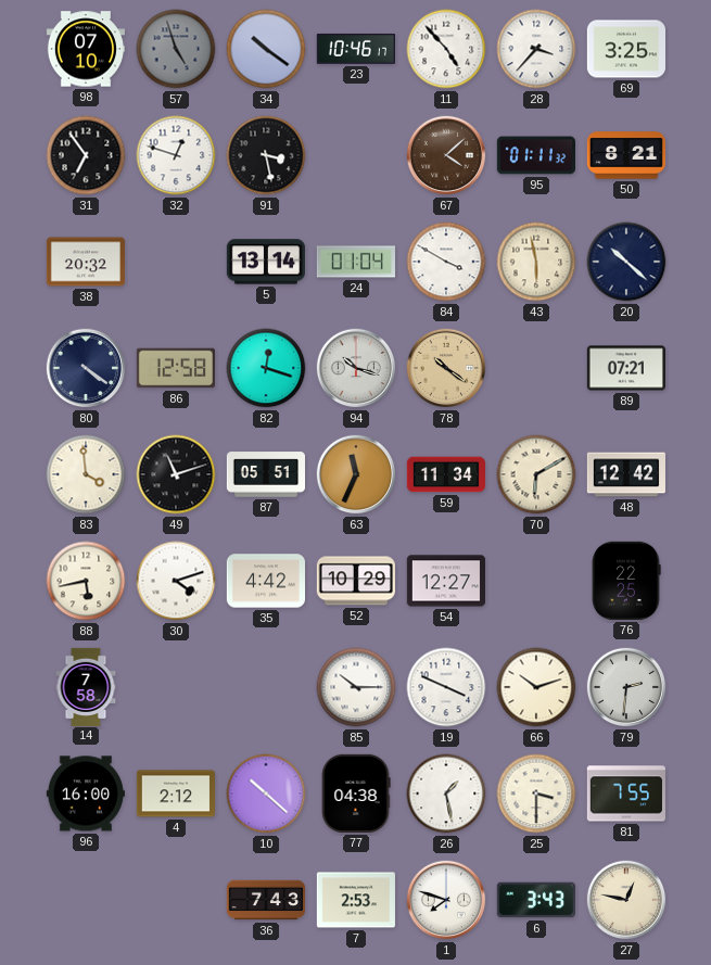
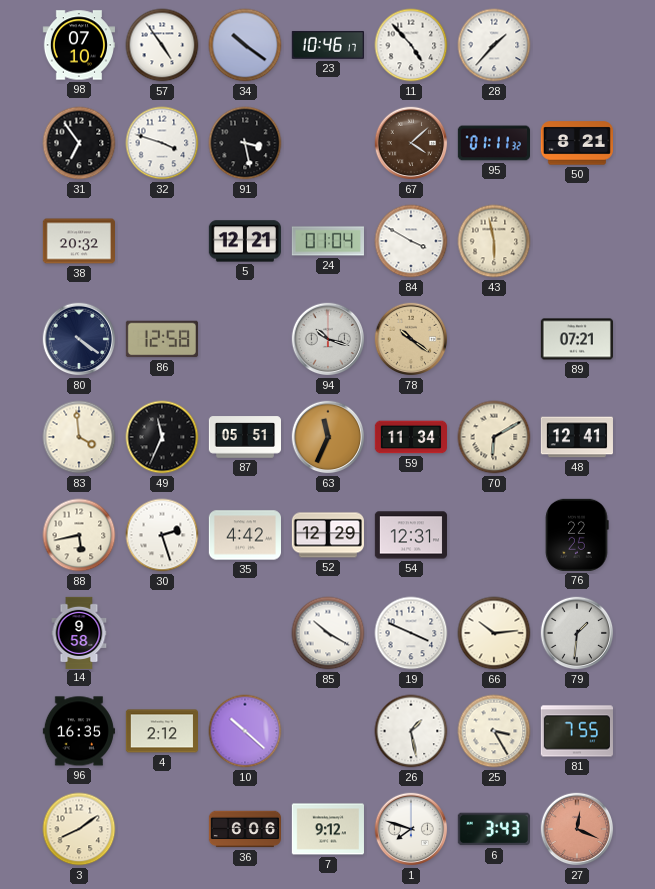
57: 4:57 -> 4:54 (162, 45)
57 dial: grey -> white (162, 45)
28: 3:37 -> 1:37 (494, 45)
69: 3:25 -> none (625, 49)
32: 12:48 -> 3:48 (162, 143)
5: 13:14 -> 12:21 (245, 241)
20: 10:22 -> none (626, 262)
82: 12:18 -> none (266, 368)
49: 11:12 -> 11:34 (162, 437)
48: 12:42 -> 12:41 (577, 437)
30: 4:12 -> 2:27 (162, 535)
52: 10:29 -> 12:29 (328, 535)
54: 12:27 -> 12:31 (410, 535)
14: 7:58 -> 9:58 (79, 632)
85: 10:15 -> 10:20 (328, 633)
66: 10:12 -> 10:14 (494, 633)
79: 2:31 -> 1:31 (577, 633)
96: 16:00 -> 16:35 (79, 731)
77: 04:38 -> none (356, 793)
25: 3:30 -> 3:25 (494, 731)
3: none -> 8:09 (79, 829)
36: 7:43 -> 6:06 (244, 829)
7: 2:53 -> 9:12 (327, 829)
27: 12:47 -> 12:19 (577, 829)
27 dial: cream -> salmon (577, 829)
